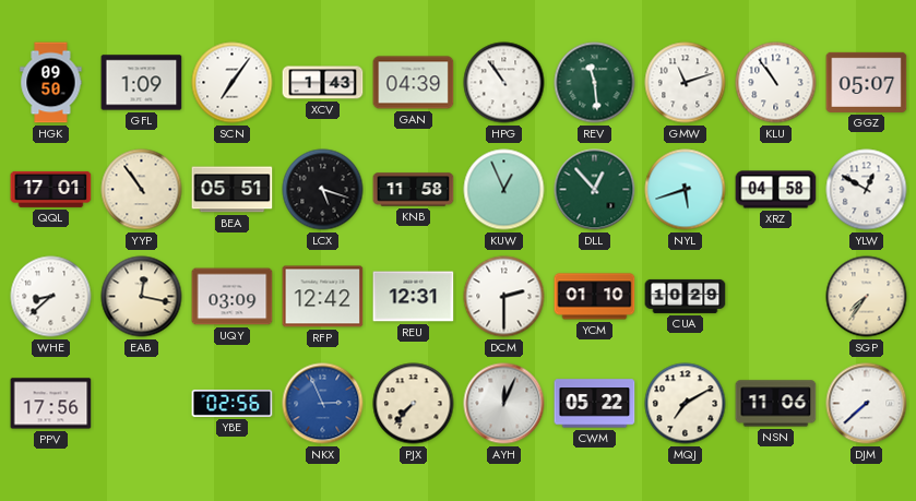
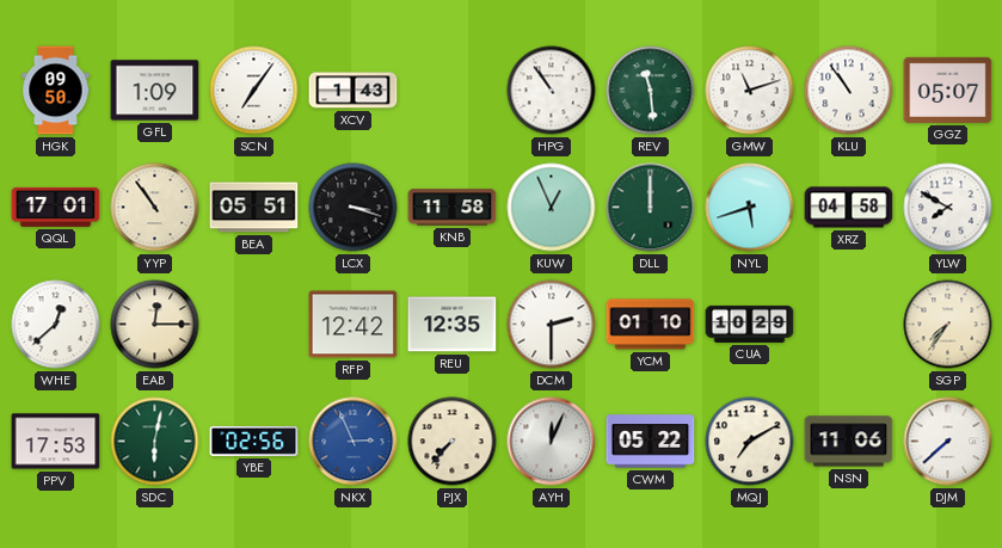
GAN: 04:39 -> none (414, 83)
LCX: 5:18 -> 3:18 (354, 208)
DLL: 12:53 -> 12:00 (651, 208)
YLW: 12:50 -> 7:50 (948, 208)
WHE: 8:38 -> 12:38 (56, 325)
EAB: 12:17 -> 12:15 (155, 325)
UQY: 03:09 -> none (233, 297)
REU: 12:31 -> 12:35 (453, 325)
PPV: 17:56 -> 17:53 (56, 442)
SDC: none -> 6:02 (155, 442)
